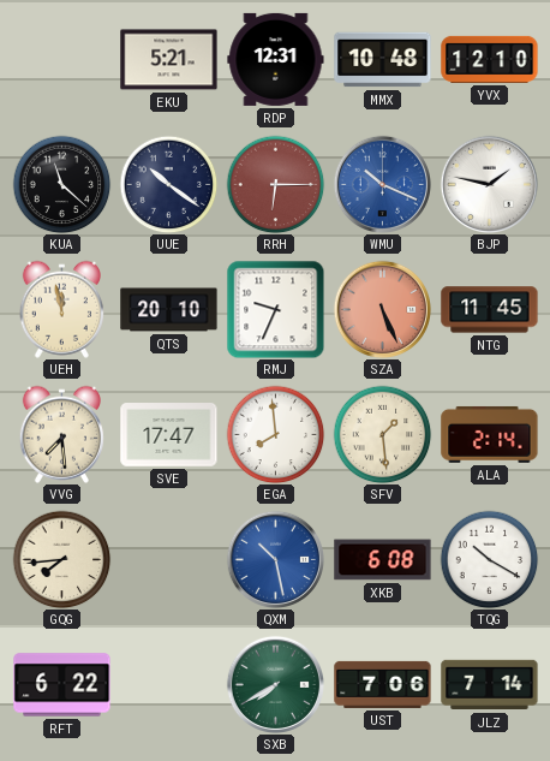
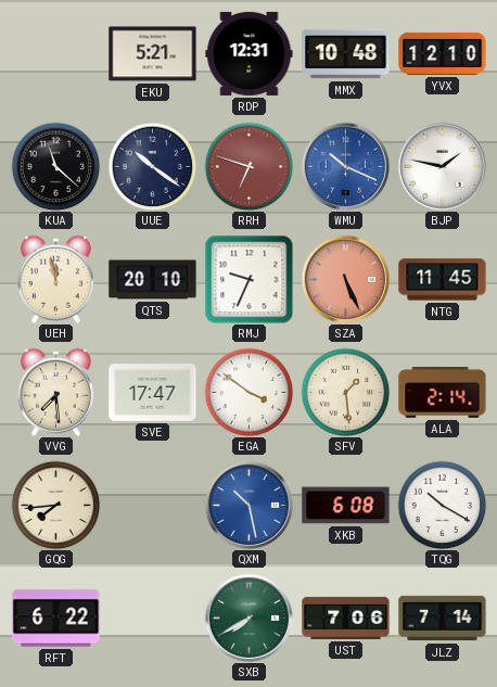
RRH: 6:15 -> 6:48 (248, 166)
EGA: 7:59 -> 3:51 (248, 392)
